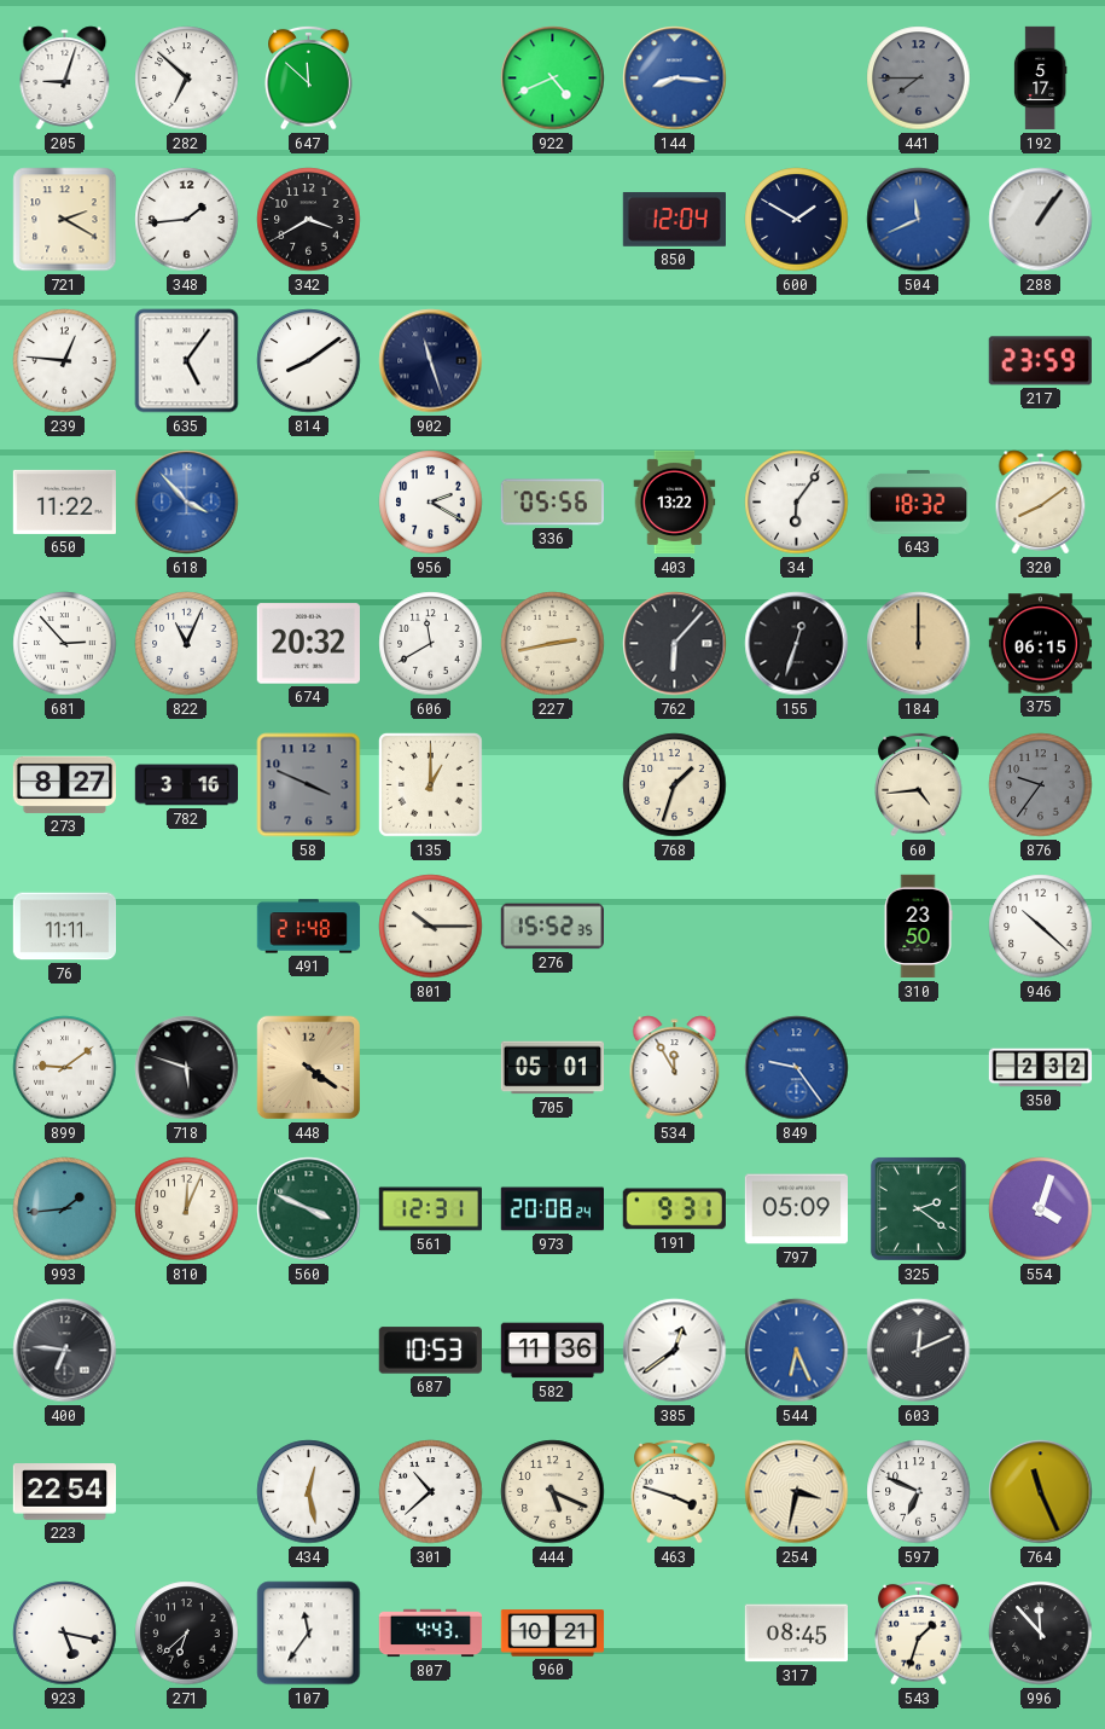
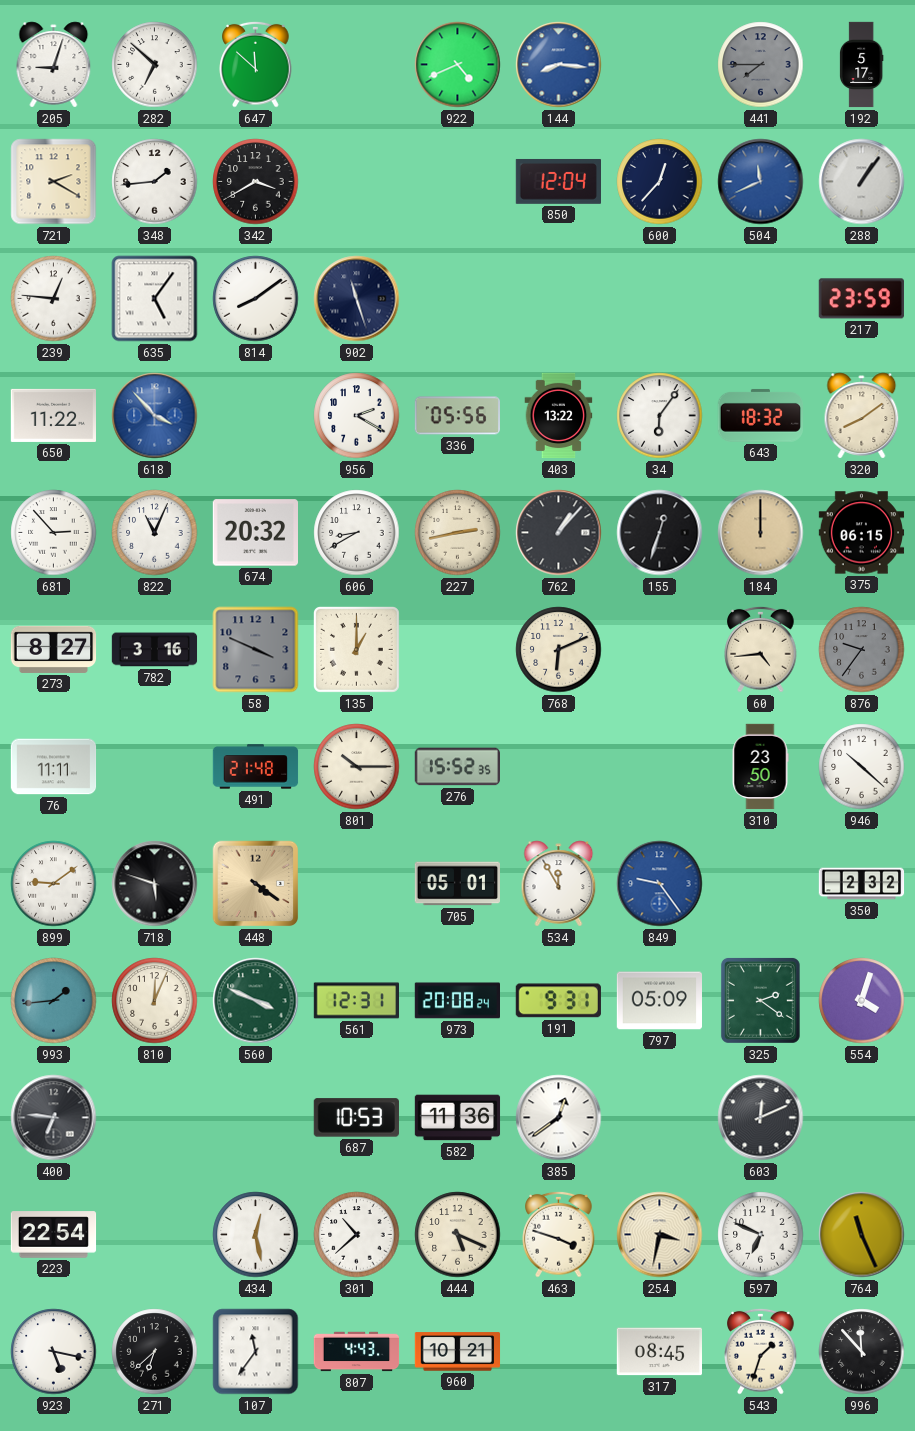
600: 1:50 -> 12:37 (660, 182)
606: 11:40 -> 8:40 (357, 533)
762: 6:07 -> 1:07 (559, 533)
768: 1:33 -> 6:11 (559, 650)
544: 6:26 -> none (797, 1351)
